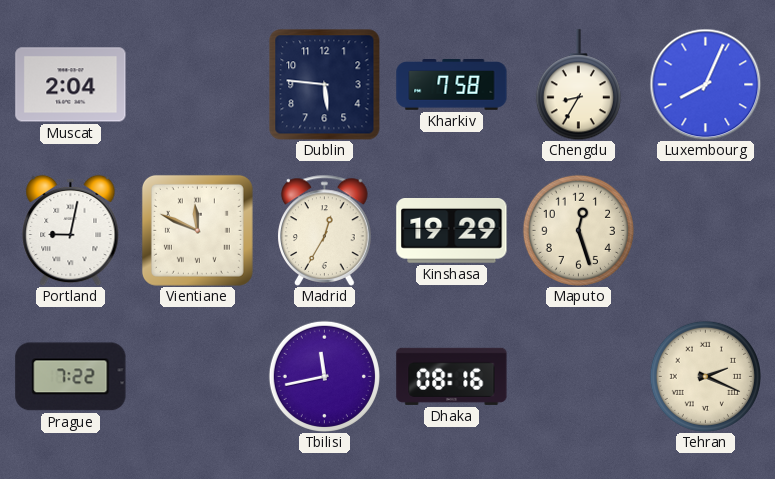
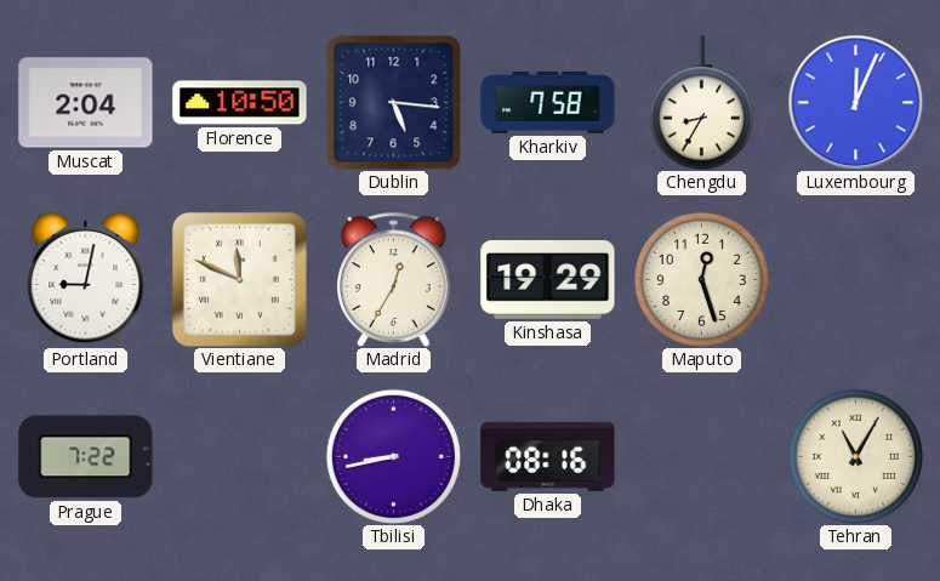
Florence: none -> 10:50 (240, 103)
Dublin: 5:46 -> 5:16 (393, 102)
Luxembourg: 8:04 -> 12:04 (855, 102)
Tbilisi: 11:43 -> 8:43 (393, 456)
Tehran: 2:19 -> 11:05 (855, 456)
